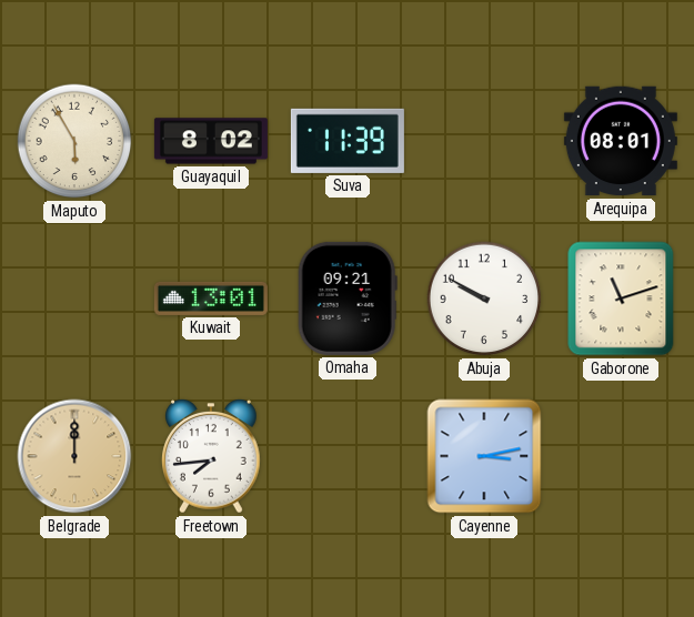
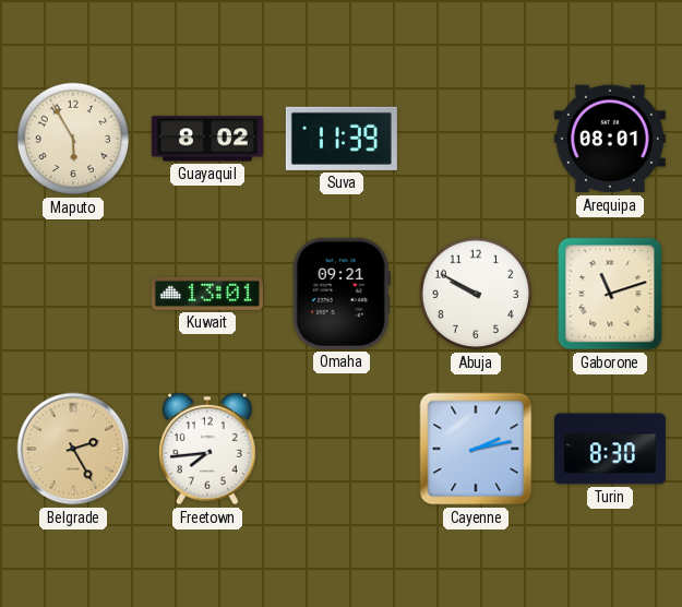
Belgrade: 12:00 -> 2:25 (73, 449)
Cayenne: 3:13 -> 2:13 (476, 449)
Turin: none -> 8:30 (610, 449)
